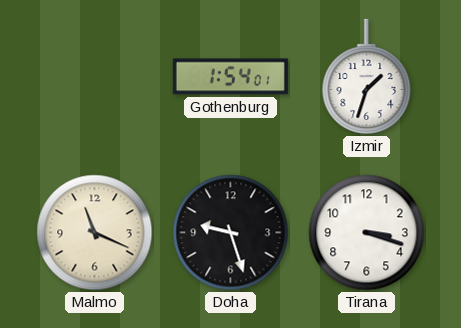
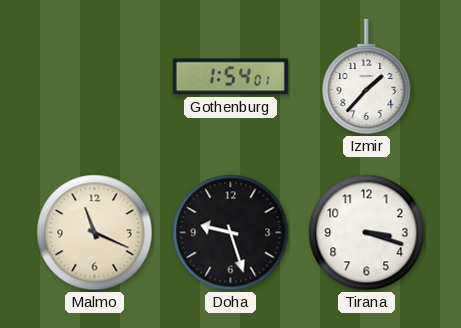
Izmir: 1:33 -> 1:37 (367, 77)
